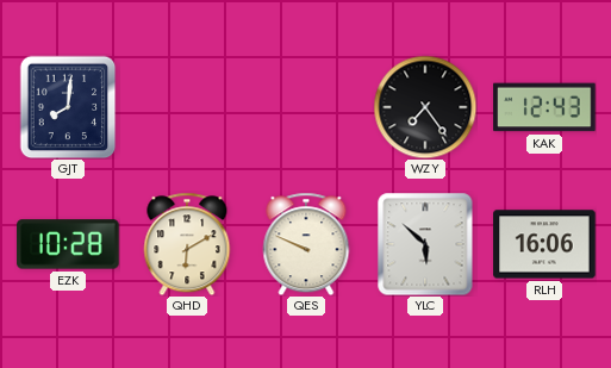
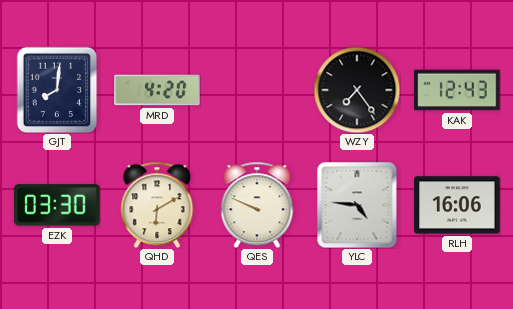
MRD: none -> 4:20 (157, 90)
EZK: 10:28 -> 03:30 (57, 205)
YLC: 5:52 -> 4:46 (357, 205)
